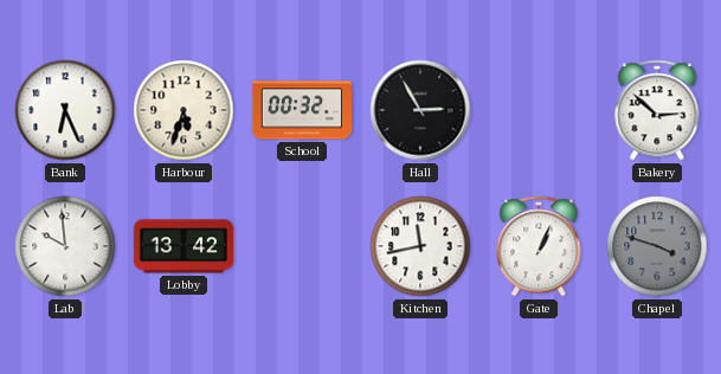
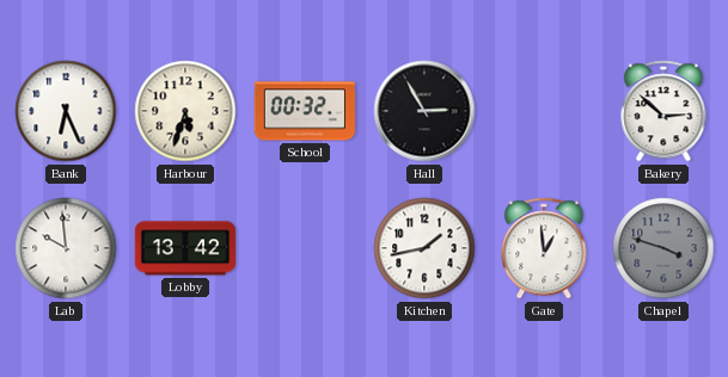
Kitchen: 11:43 -> 1:43 (424, 248)
Gate: 1:04 -> 12:59 (544, 248)
